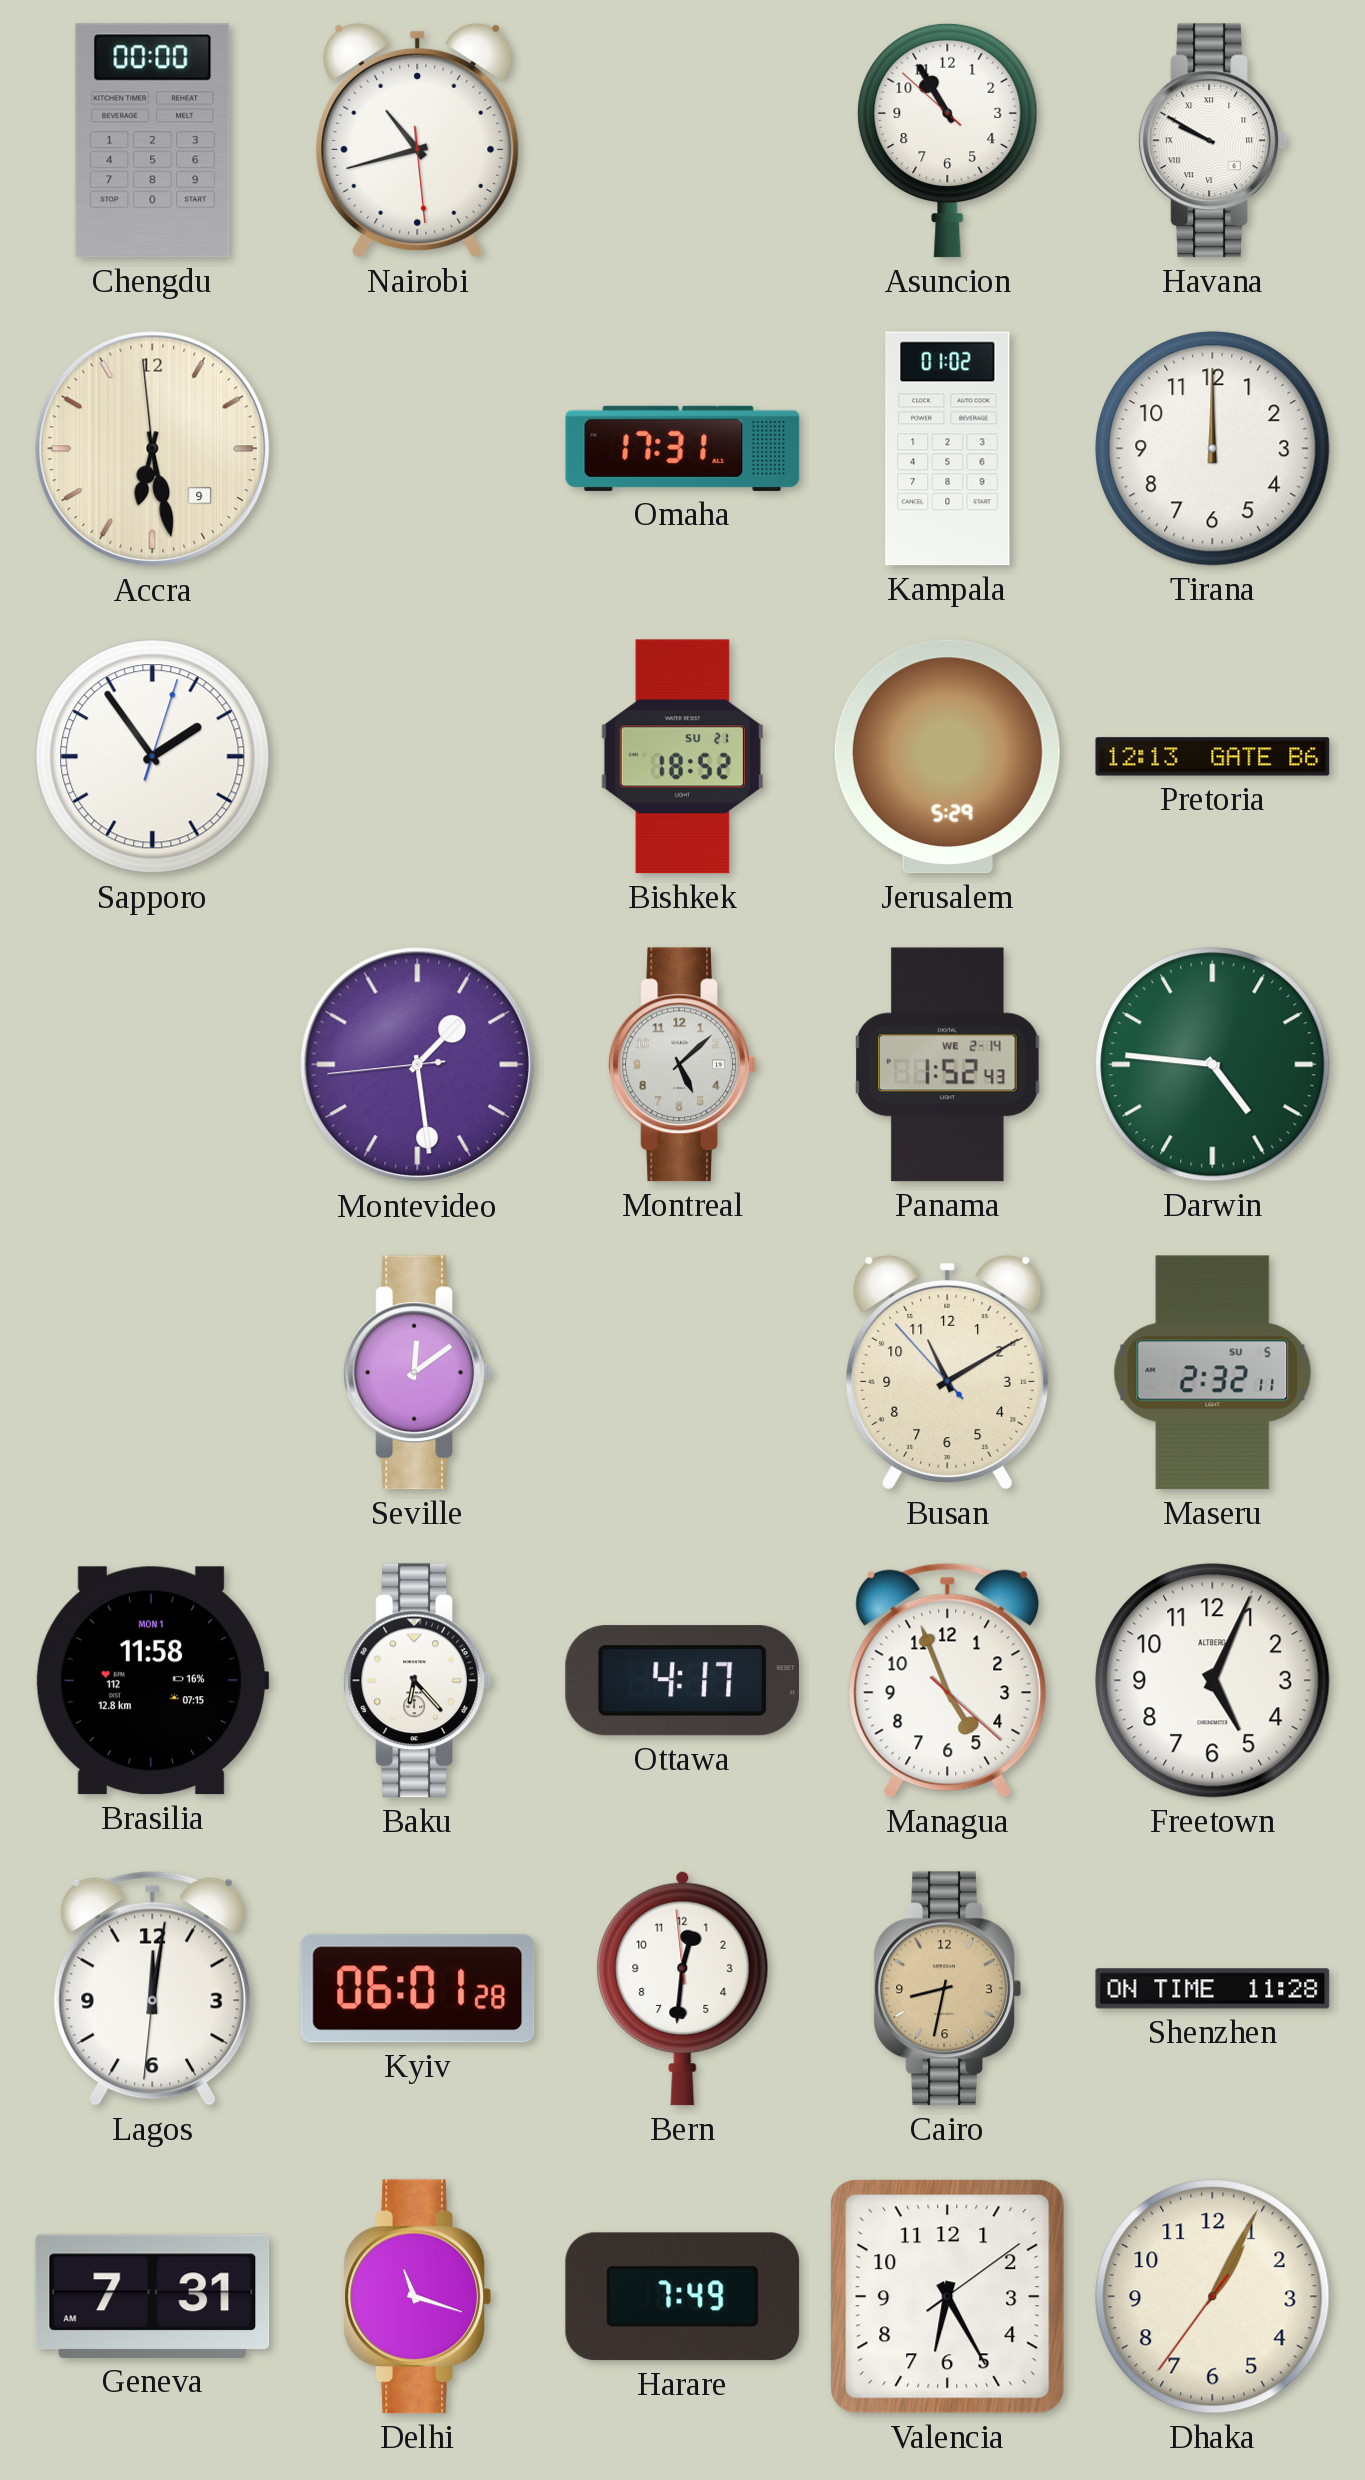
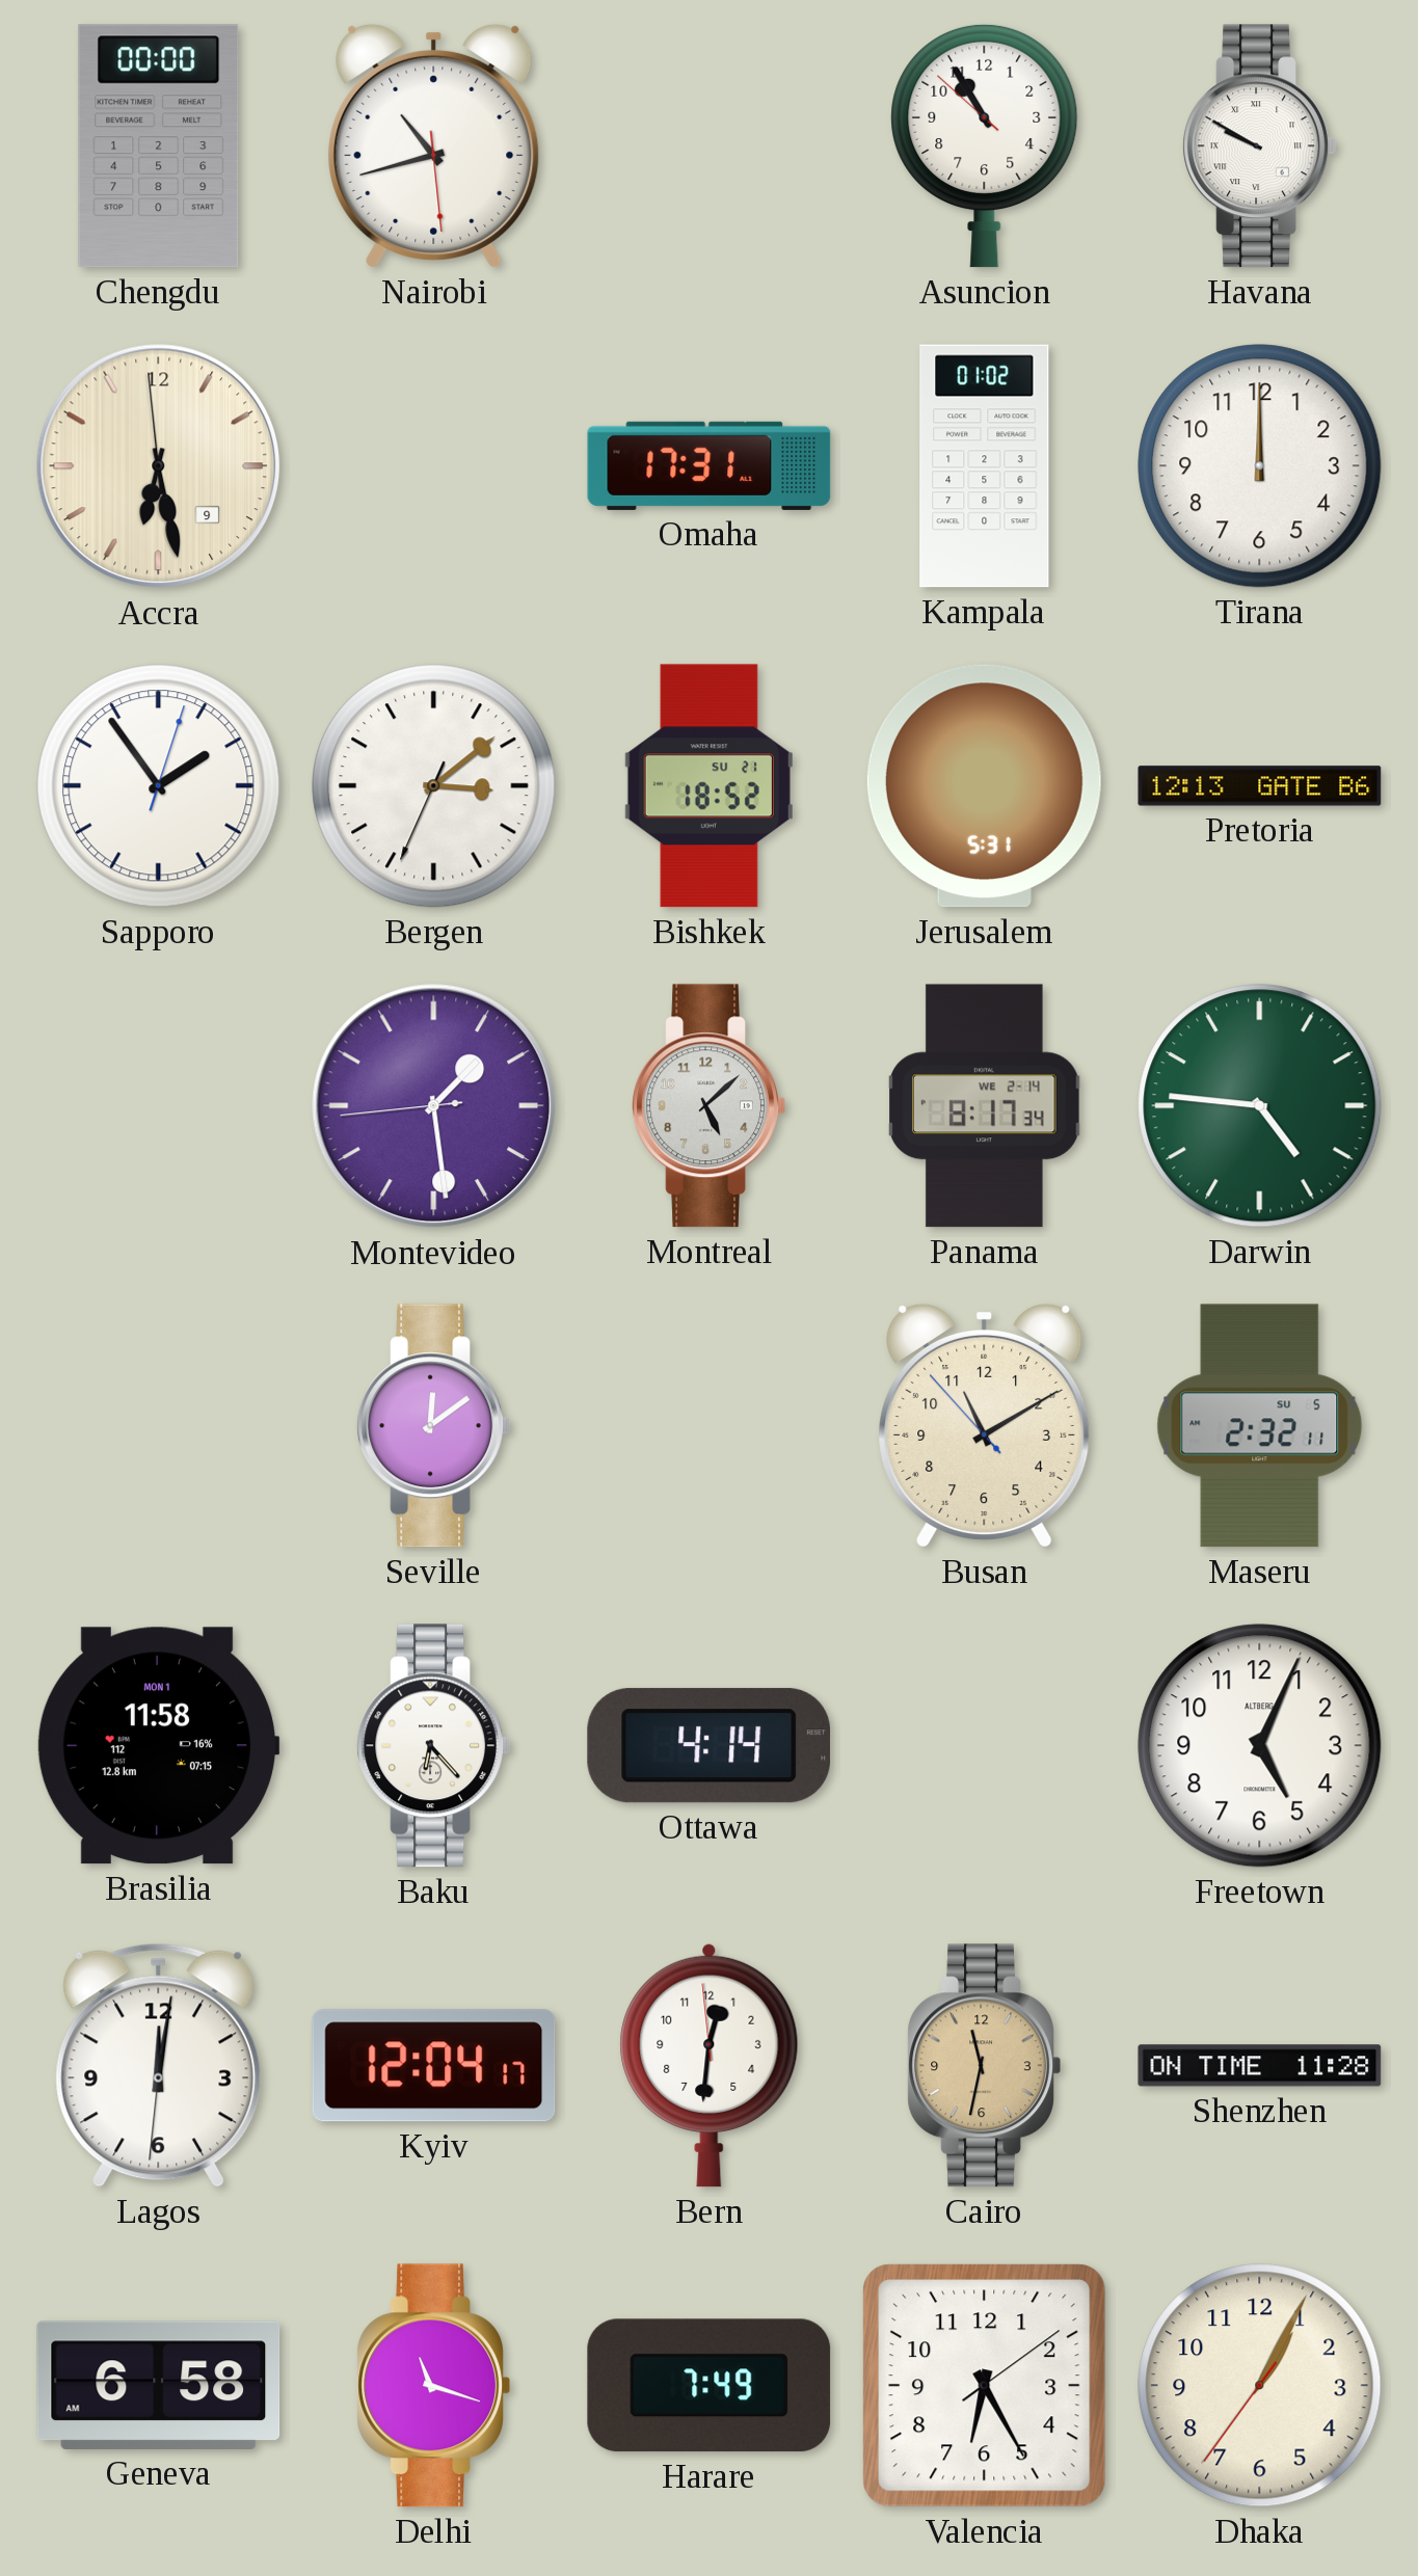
Bergen: none -> 3:08 (434, 786)
Jerusalem: 5:29 -> 5:31 (984, 786)
Panama: 1:52 -> 8:17 (985, 1106)
Ottawa: 4:17 -> 4:14 (708, 1746)
Managua: 4:56 -> none (948, 1680)
Kyiv: 06:01 -> 12:04 (434, 2066)
Cairo: 8:32 -> 11:32 (984, 2066)
Geneva: 7:31 -> 6:58 (159, 2385)
